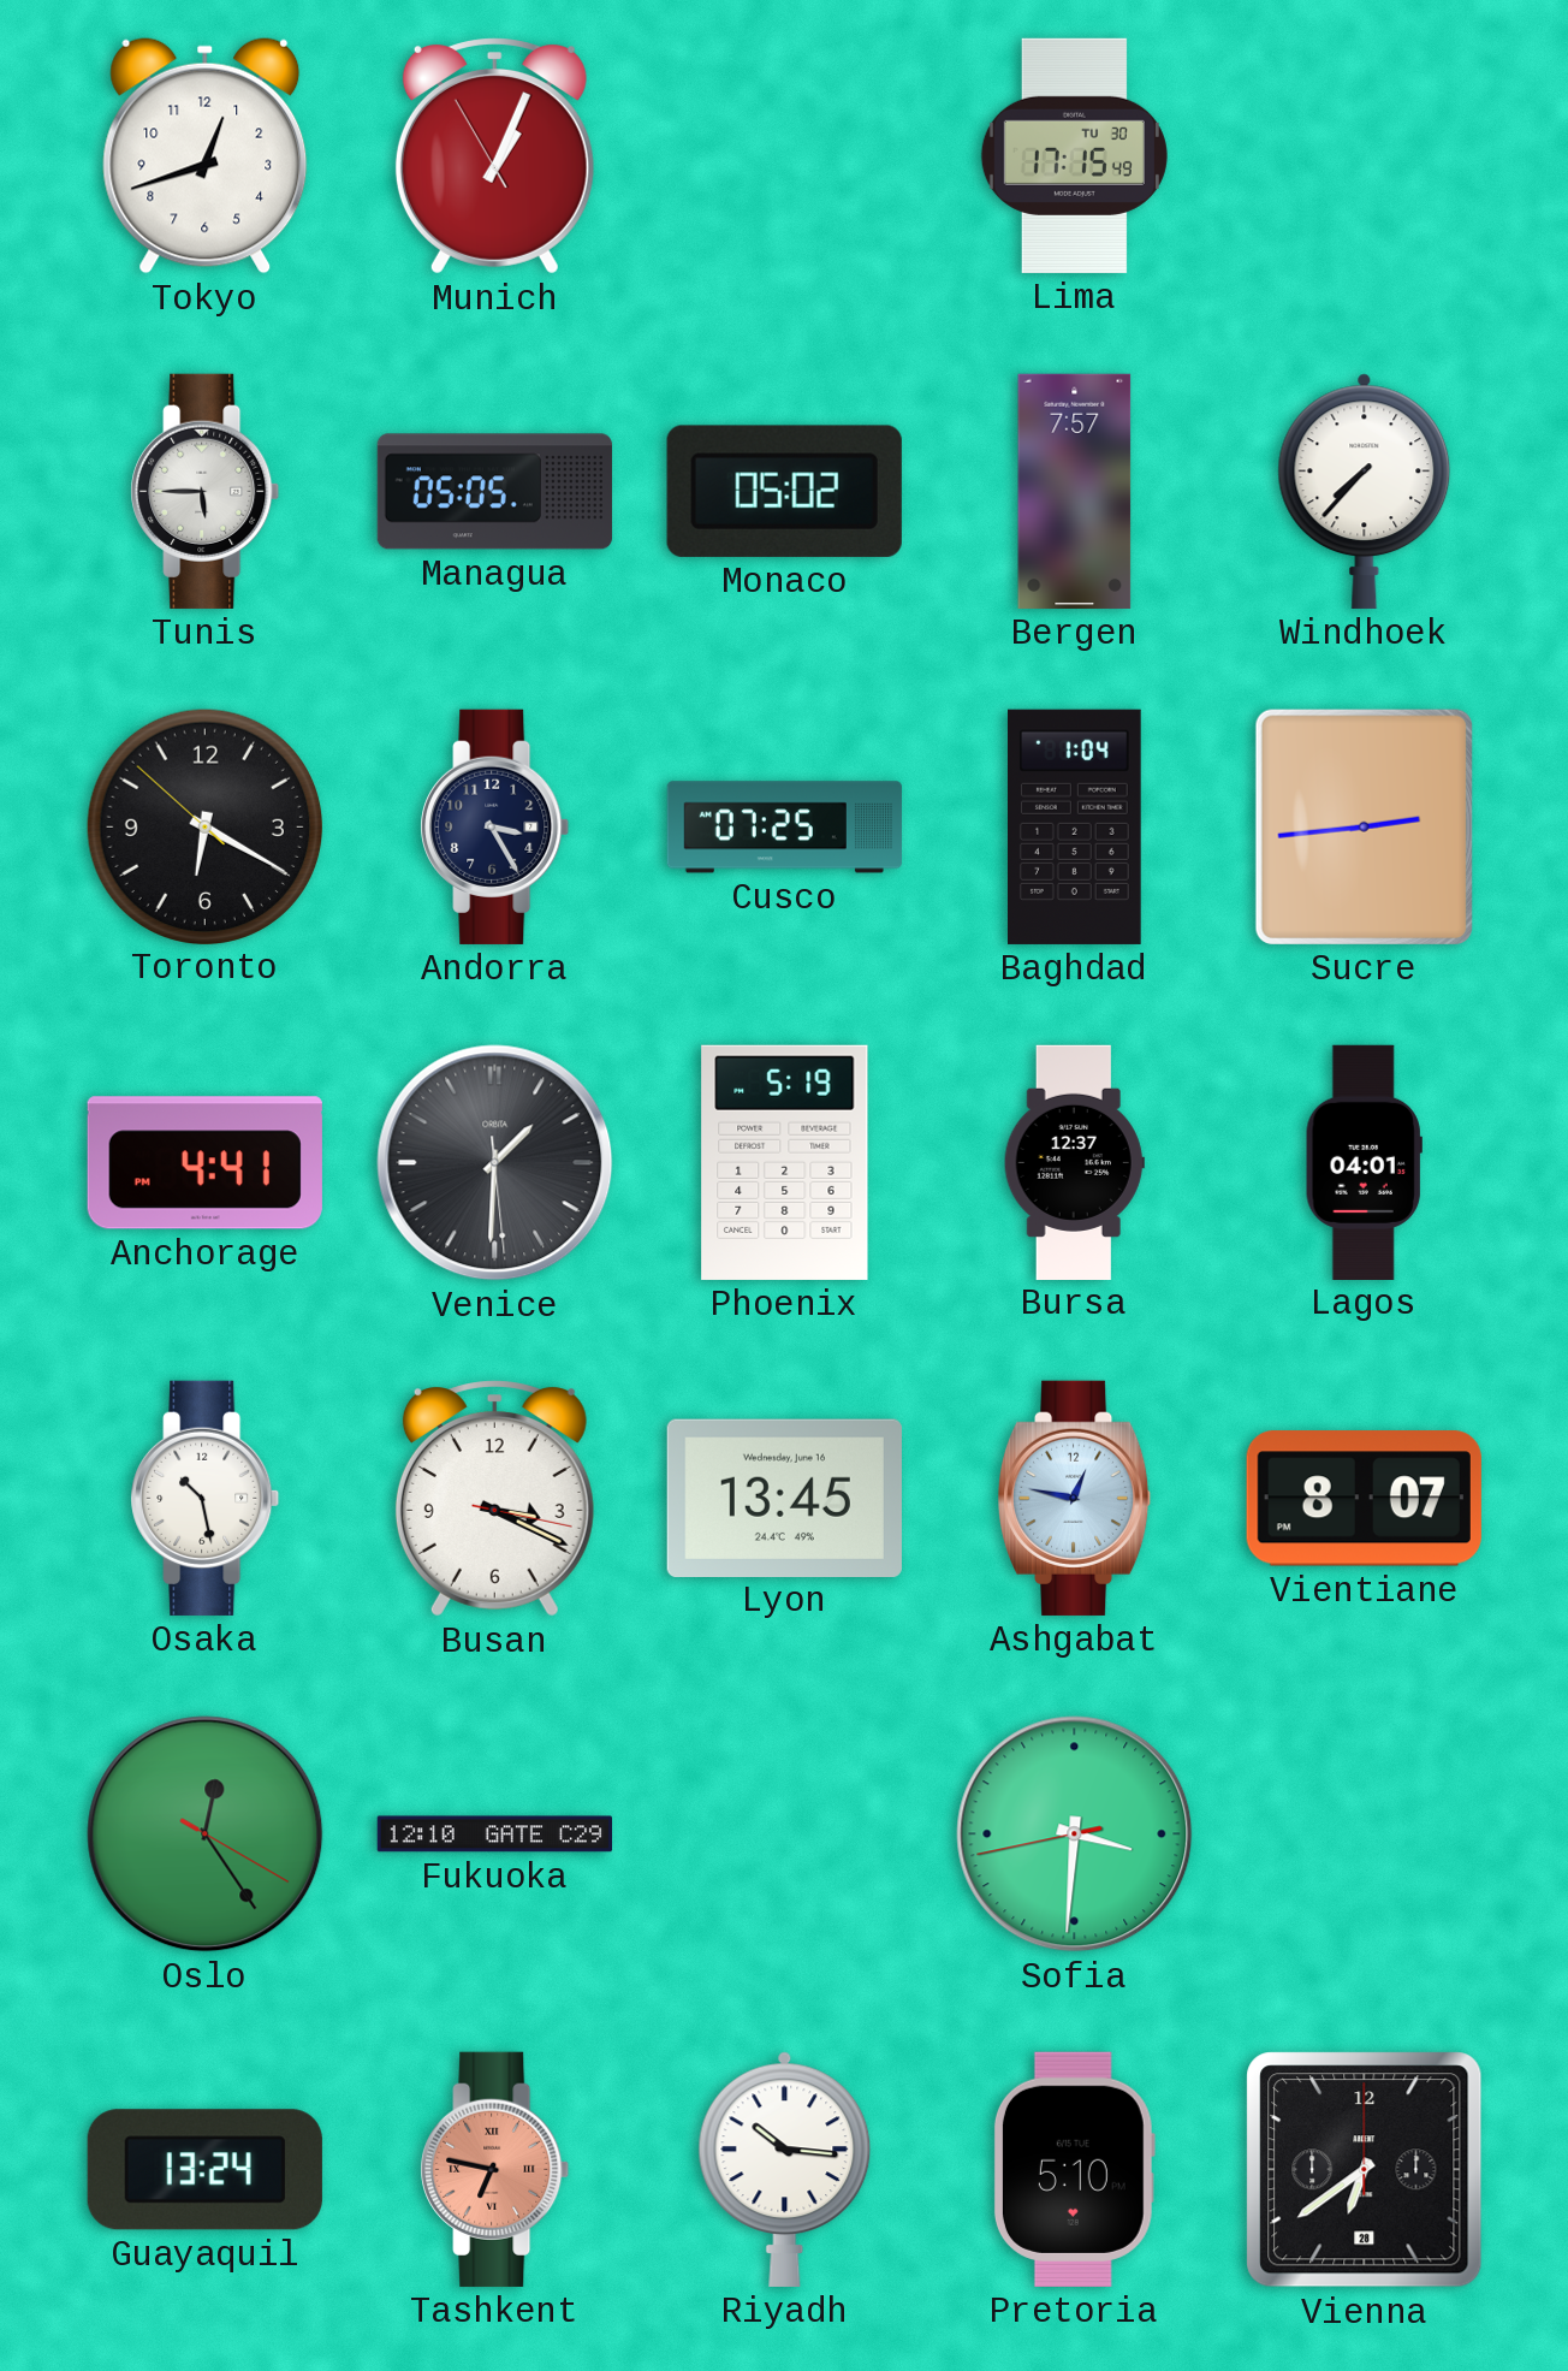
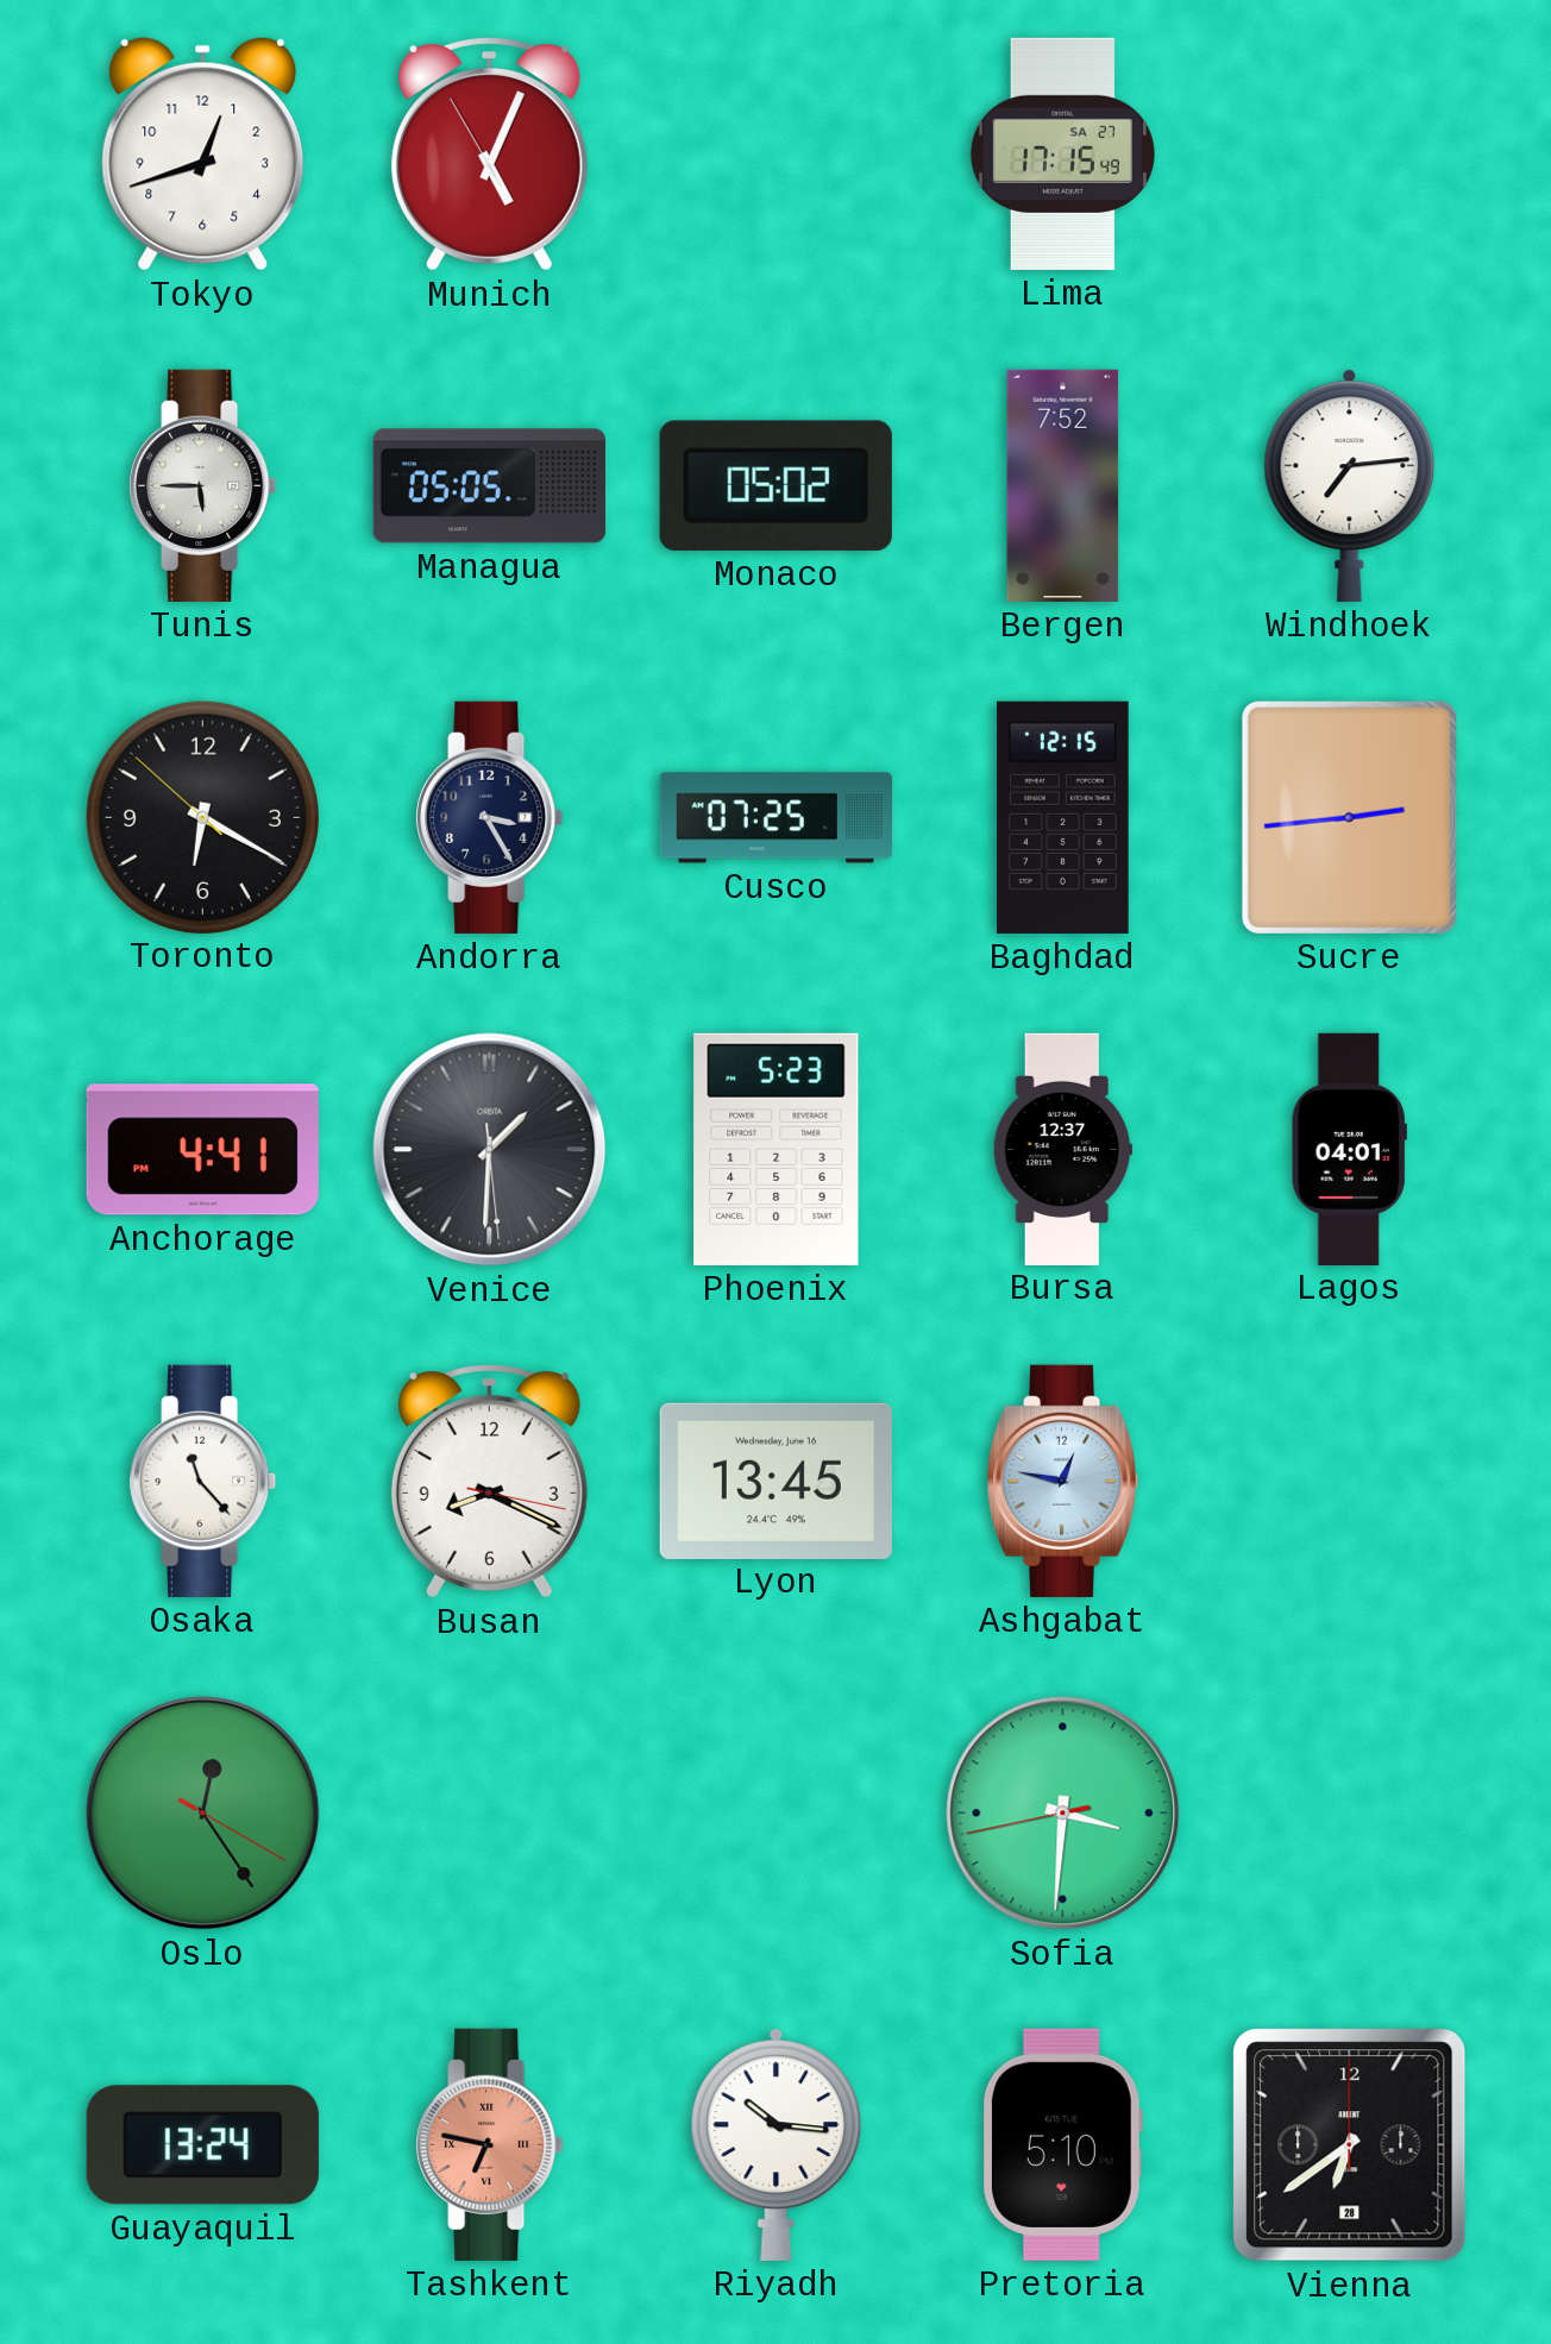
Munich: 1:03 -> 5:03 (489, 155)
Lima date: TU 30 -> SA 27 (1062, 153)
Bergen: 7:57 -> 7:52 (1063, 485)
Windhoek: 7:37 -> 7:14 (1350, 485)
Baghdad: 1:04 -> 12:15 (1063, 817)
Phoenix: 5:19 -> 5:23 (777, 1149)
Osaka: 10:28 -> 11:23 (203, 1481)
Busan: 3:19 -> 8:19 (489, 1482)
Vientiane: 8:07 -> none (1364, 1499)
Fukuoka: 12:10 -> none (494, 1834)
